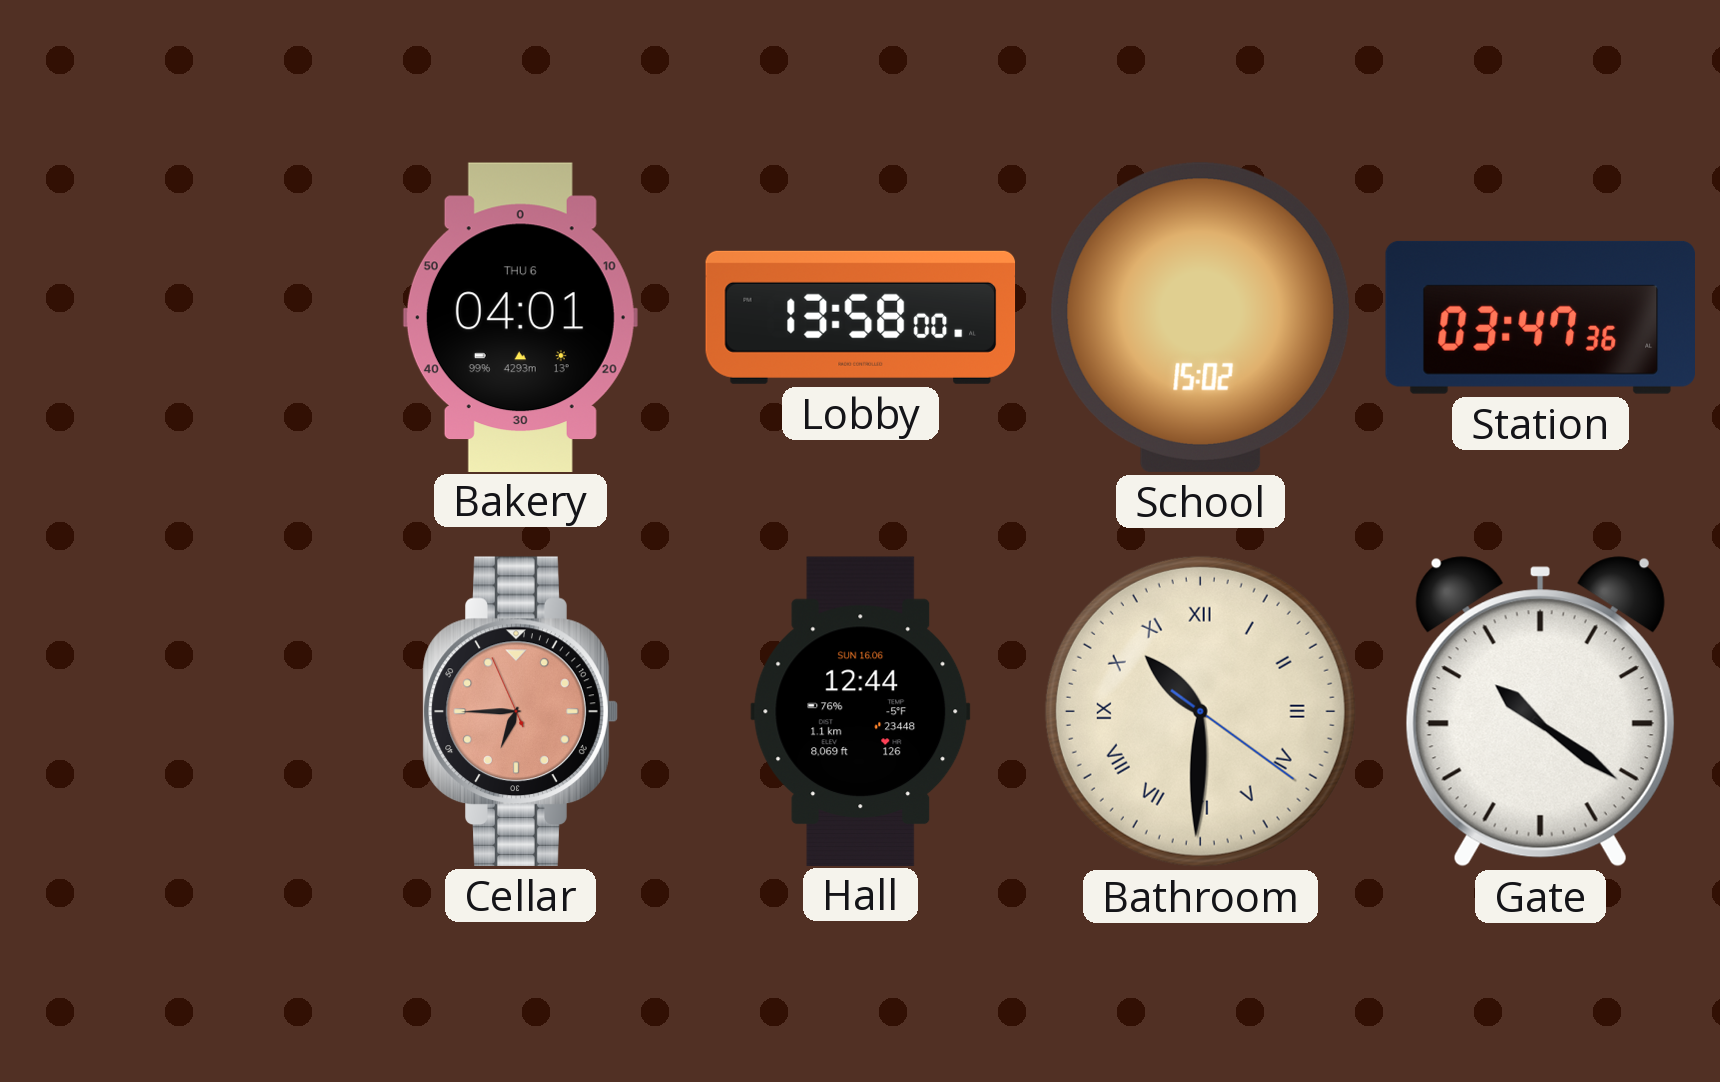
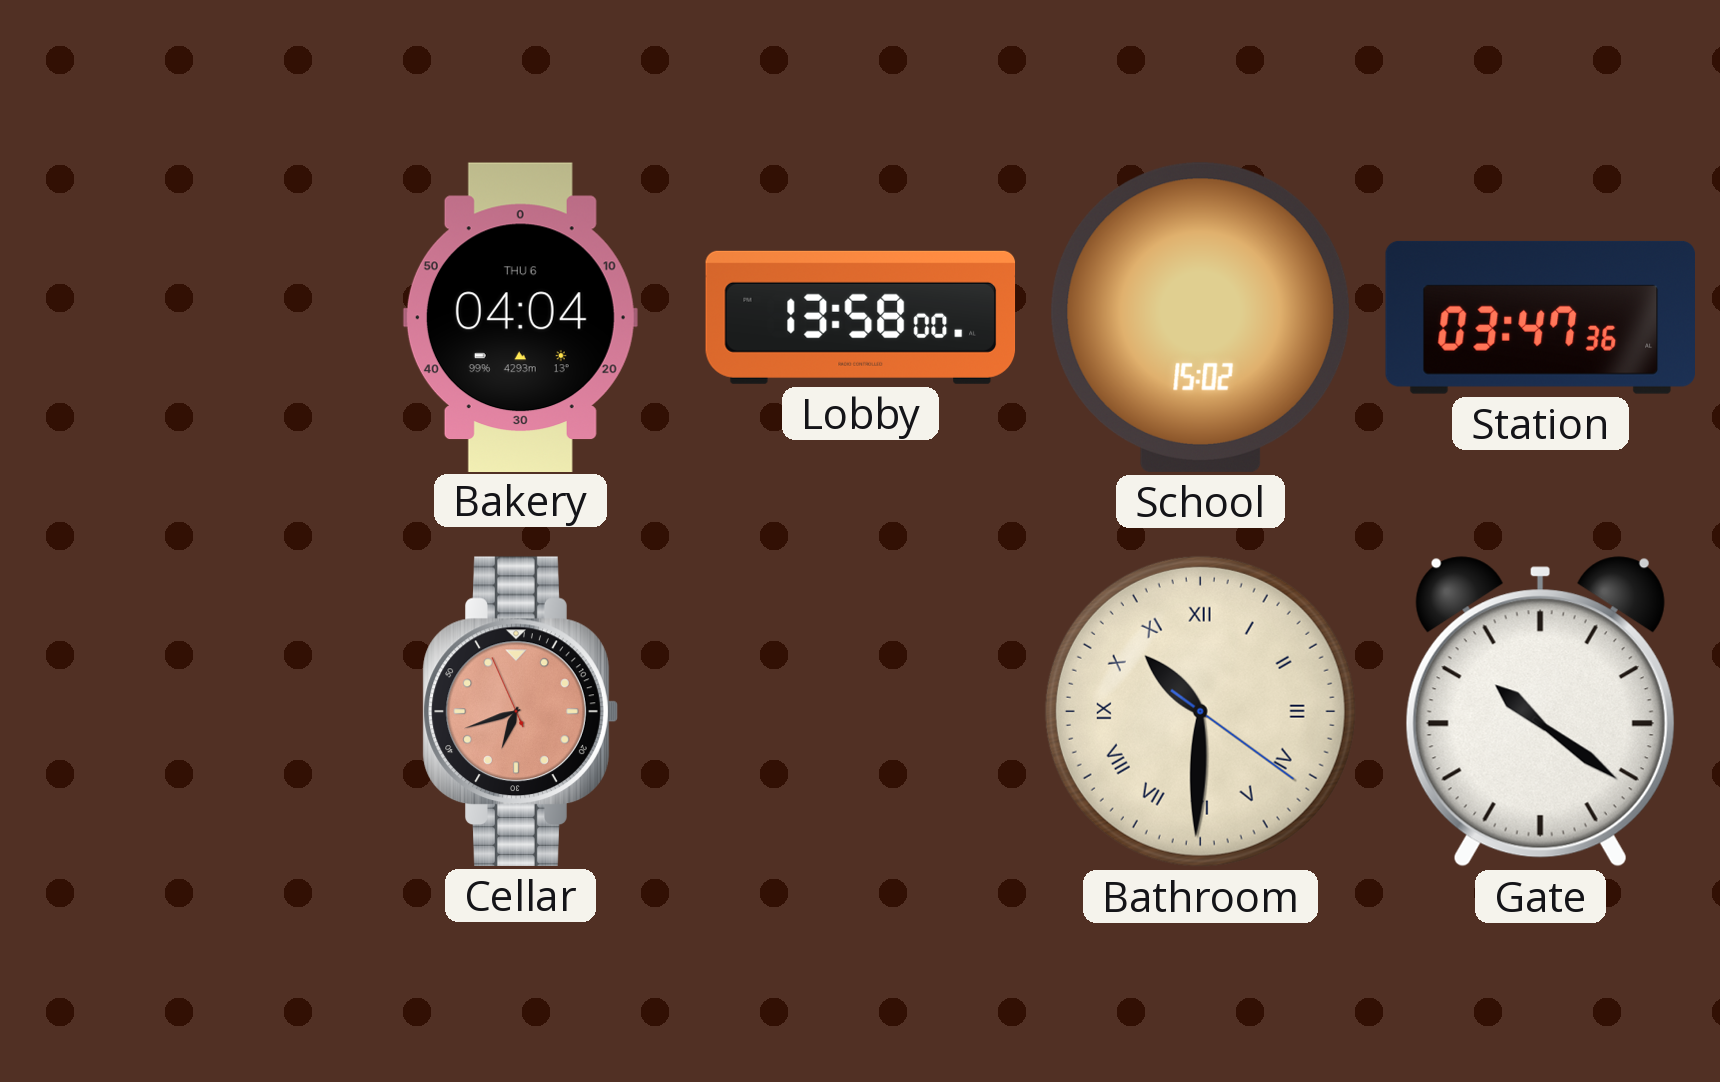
Bakery: 04:01 -> 04:04 (520, 317)
Cellar: 6:44 -> 6:41 (520, 711)
Hall: 12:44 -> none (861, 711)
